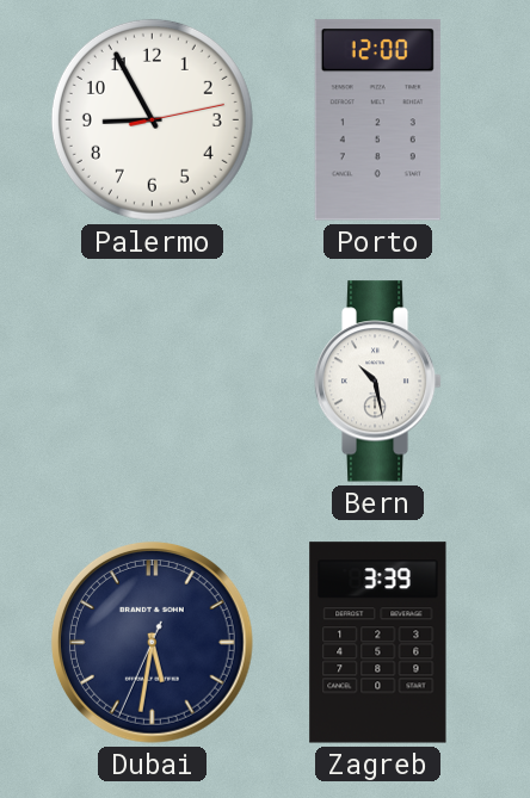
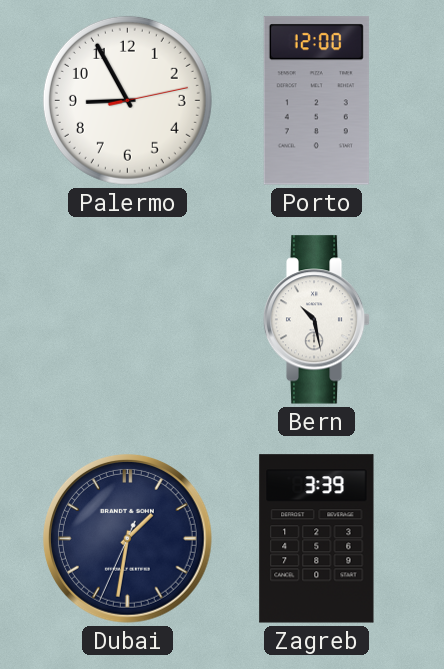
Dubai: 5:31 -> 1:31 (128, 539)
